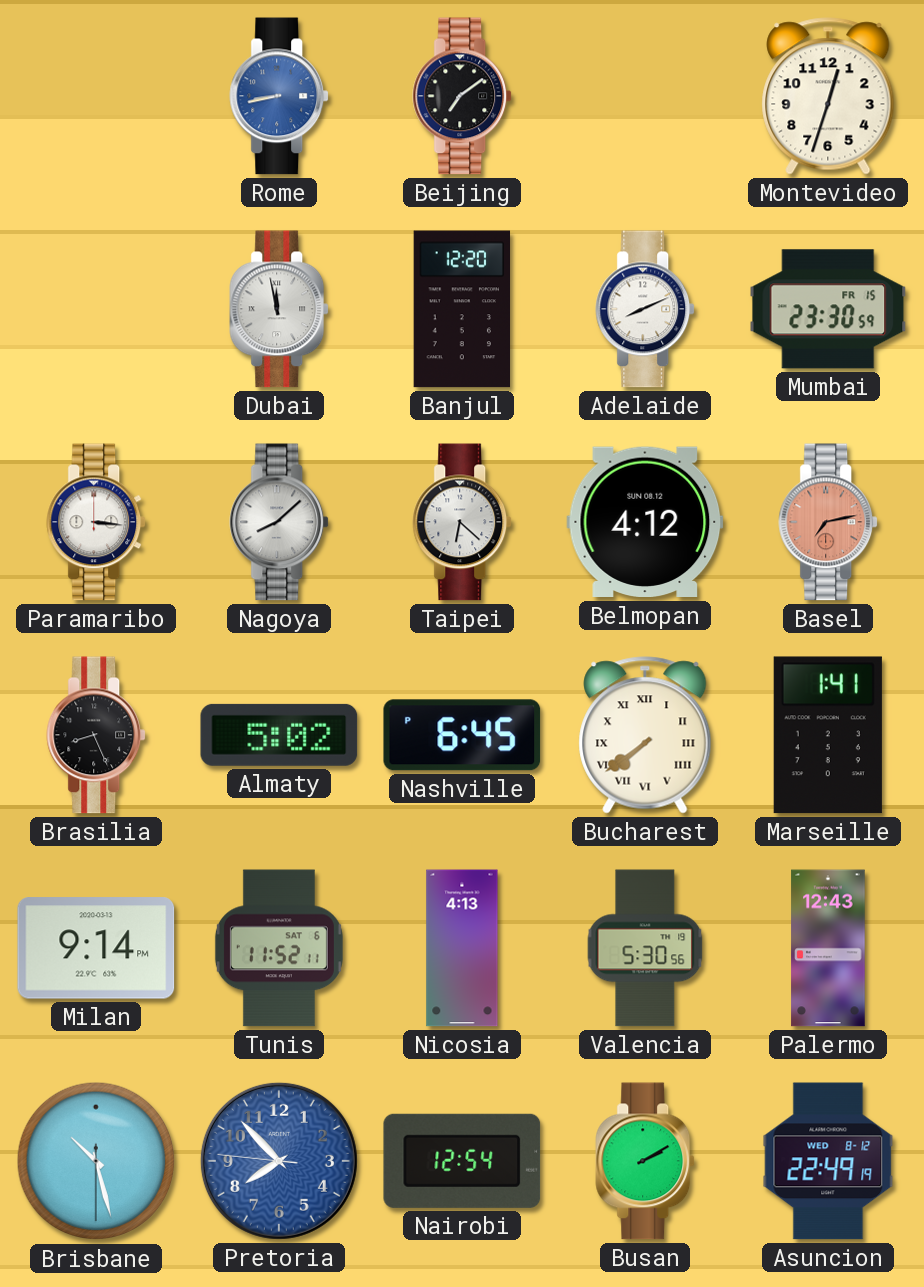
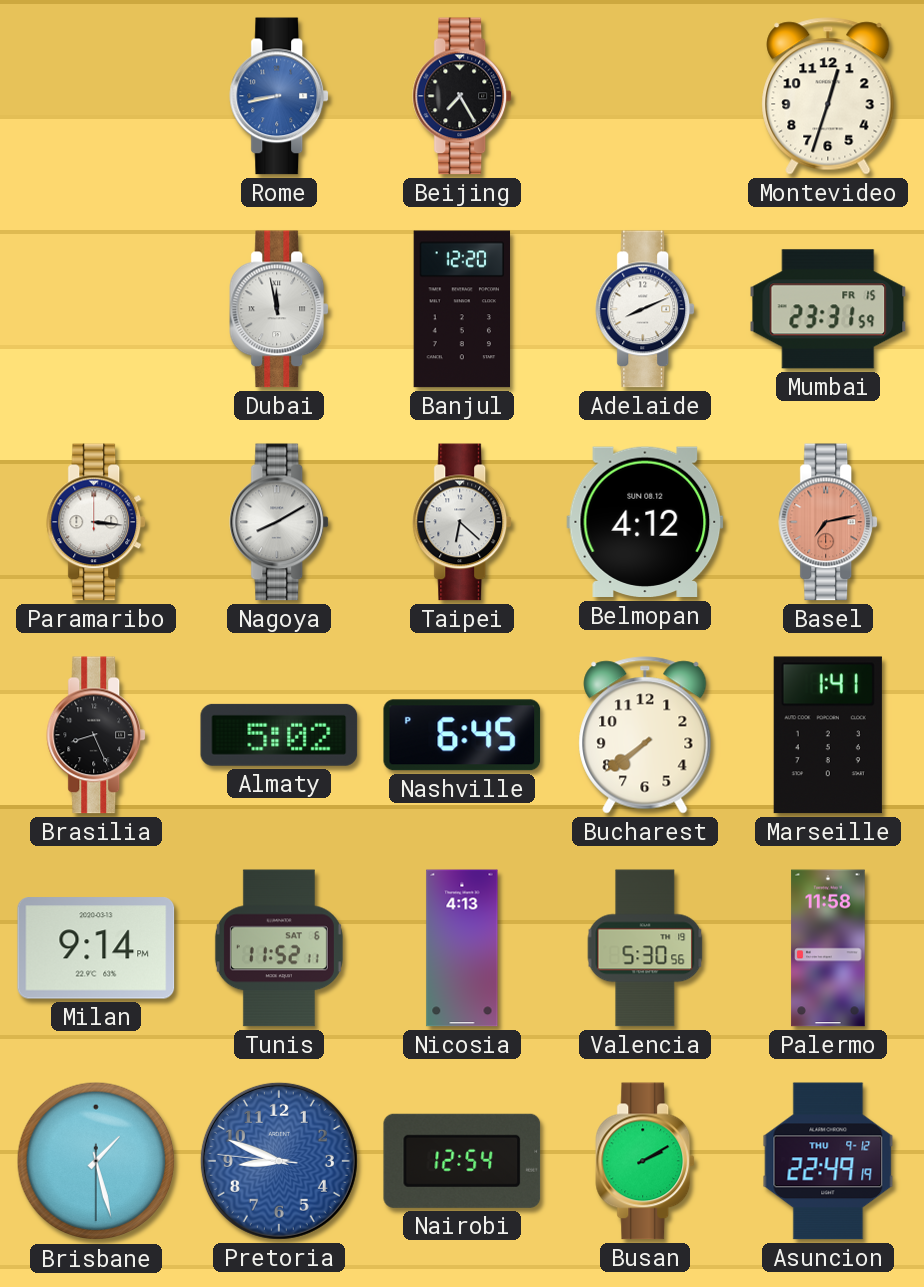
Beijing: 7:09 -> 7:25 (463, 96)
Mumbai: 23:30 -> 23:31 (828, 309)
Nagoya: 8:08 -> 8:10 (280, 522)
Bucharest numerals: Roman -> Arabic (645, 735)
Palermo: 12:43 -> 11:58 (828, 948)
Brisbane: 10:27 -> 1:27 (96, 1161)
Pretoria: 7:52 -> 8:48 (279, 1161)
Asuncion date: WED 8-12 -> THU 9-12 (828, 1161)
